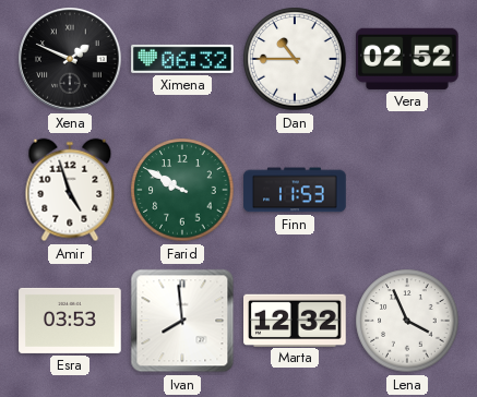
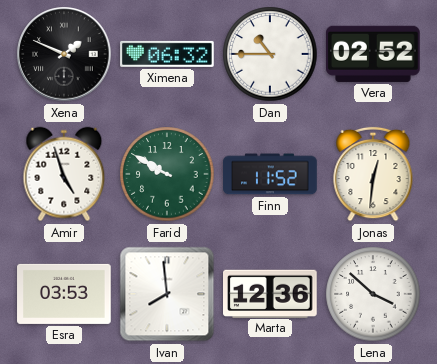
Finn: 11:53 -> 11:52 (270, 174)
Jonas: none -> 12:31 (373, 174)
Marta: 12:32 -> 12:36 (270, 293)
Lena: 3:56 -> 3:52 (373, 294)
